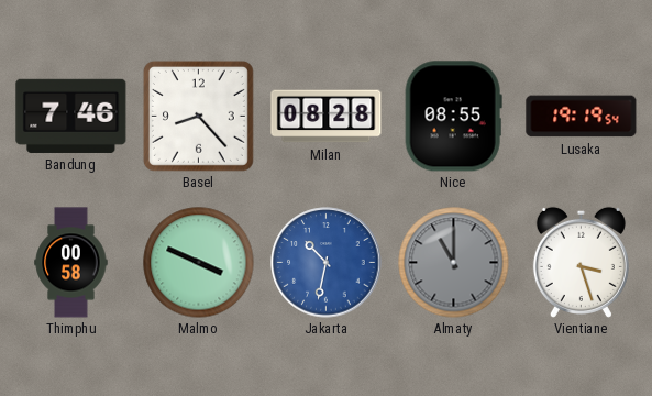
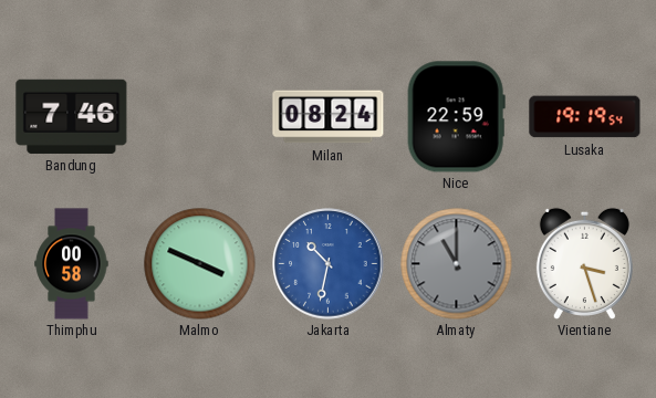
Basel: 8:23 -> none (198, 116)
Milan: 08:28 -> 08:24 (329, 117)
Nice: 08:55 -> 22:59 (456, 117)
